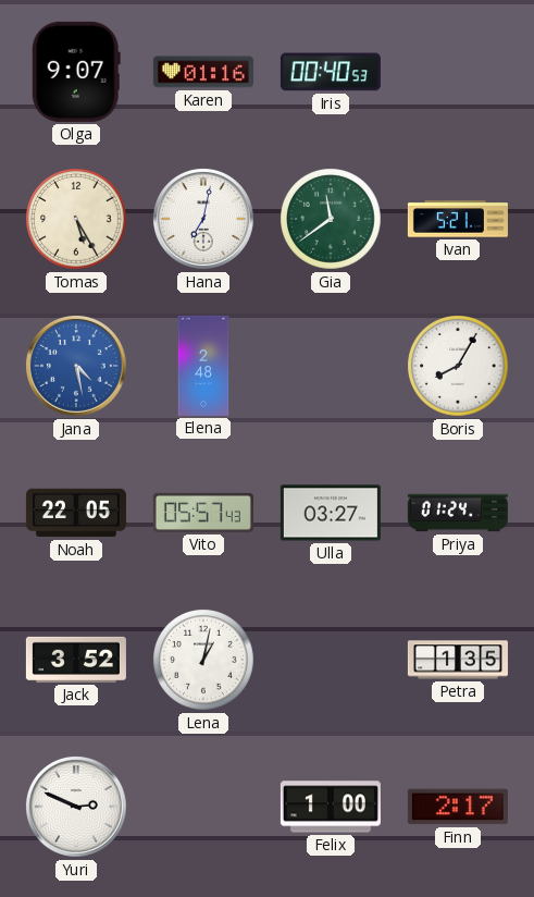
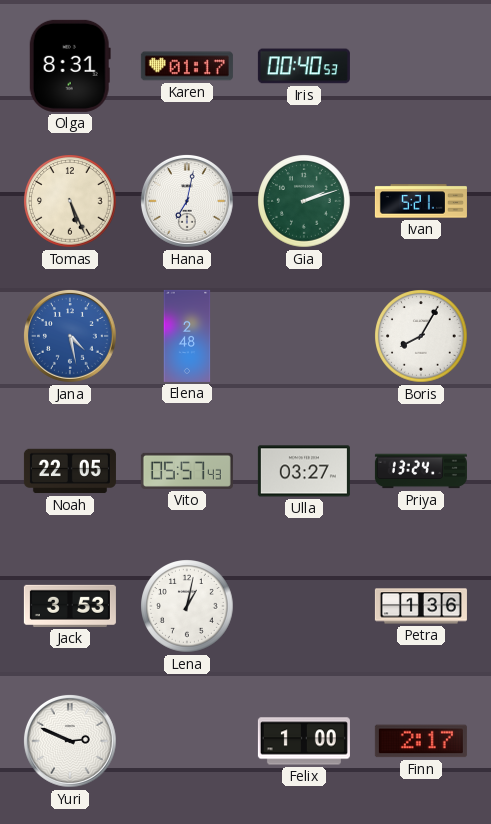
Olga: 9:07 -> 8:31 (70, 66)
Karen: 01:16 -> 01:17 (187, 66)
Tomas: 5:25 -> 5:26 (70, 201)
Gia: 11:39 -> 2:12 (304, 201)
Priya: 01:24 -> 13:24 (421, 471)
Jack: 3:52 -> 3:53 (70, 606)
Petra: 1:35 -> 1:36 (421, 606)
